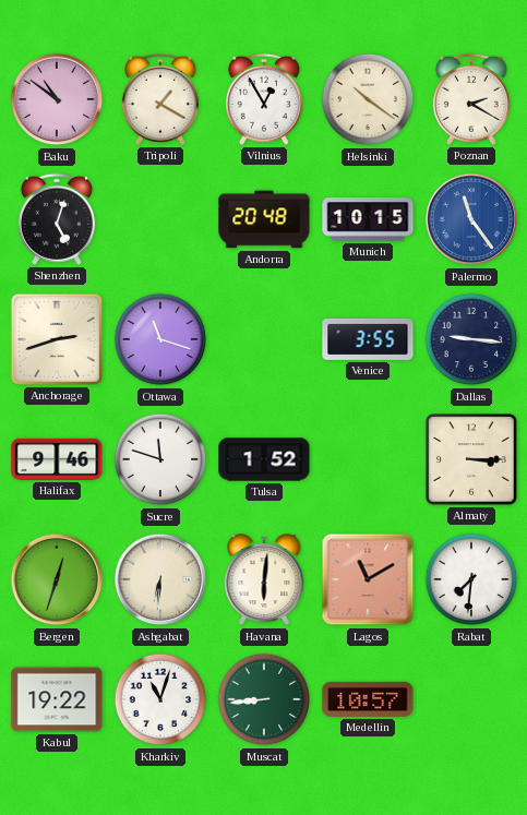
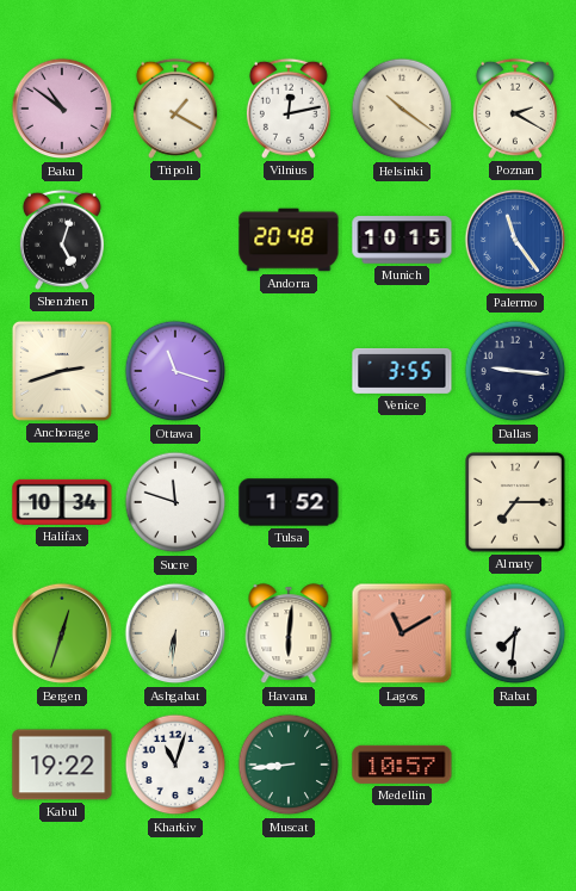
Vilnius: 12:55 -> 12:13 (289, 109)
Halifax: 9:46 -> 10:34 (62, 502)
Almaty: 3:15 -> 7:15 (515, 502)
